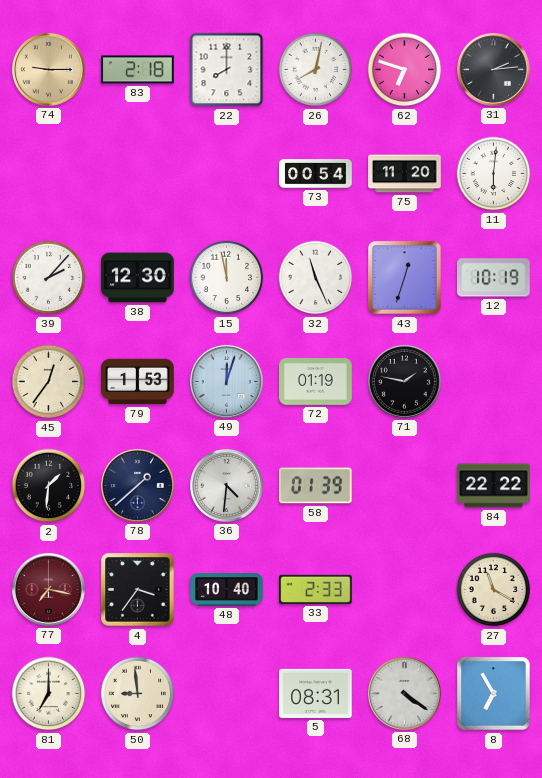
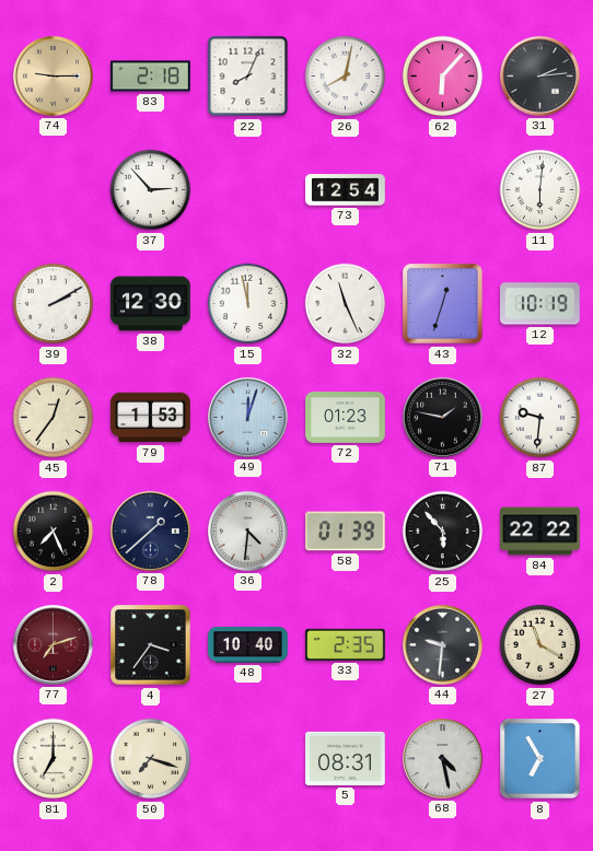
22: 8:00 -> 8:04 (248, 77)
62: 6:48 -> 6:07 (443, 77)
37: none -> 2:53 (151, 190)
73: 00:54 -> 12:54 (346, 190)
75: 11:20 -> none (405, 174)
39: 2:07 -> 2:10 (54, 304)
72: 01:19 -> 01:23 (346, 418)
87: none -> 9:31 (540, 418)
2: 1:31 -> 7:26 (54, 532)
25: none -> 5:53 (443, 532)
77: 7:17 -> 7:12 (53, 644)
33: 2:33 -> 2:35 (346, 644)
44: none -> 9:31 (442, 644)
50: 8:59 -> 7:18 (151, 759)
68: 4:21 -> 4:28 (442, 758)
